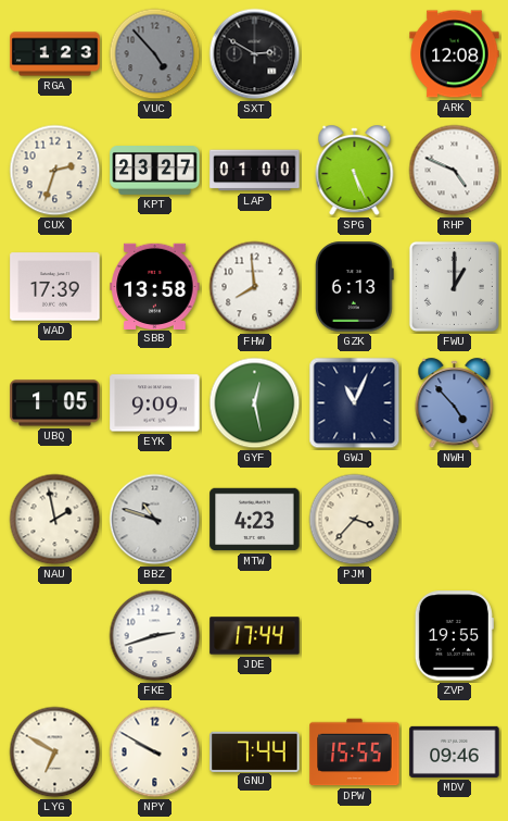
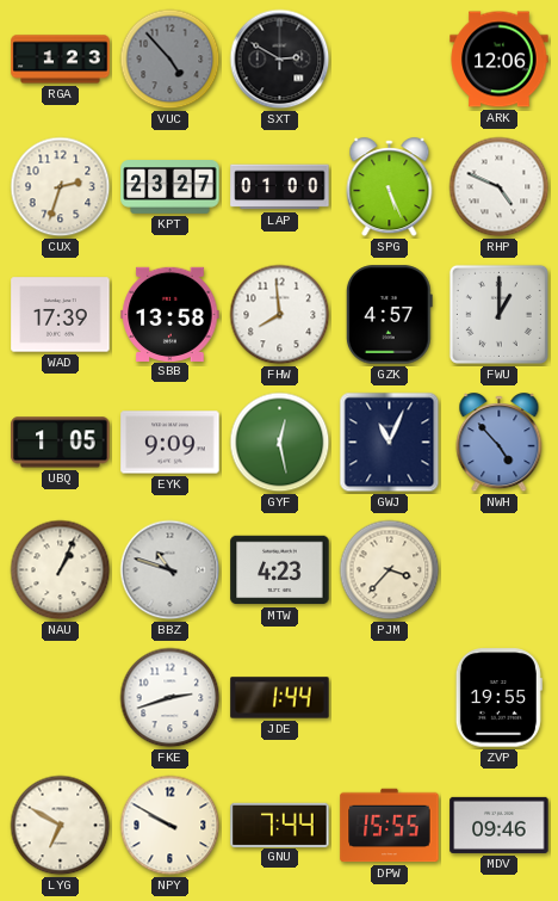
ARK: 12:08 -> 12:06 (500, 60)
GZK: 6:13 -> 4:57 (389, 315)
NAU: 1:58 -> 1:04 (61, 570)
JDE: 17:44 -> 1:44 (280, 698)
